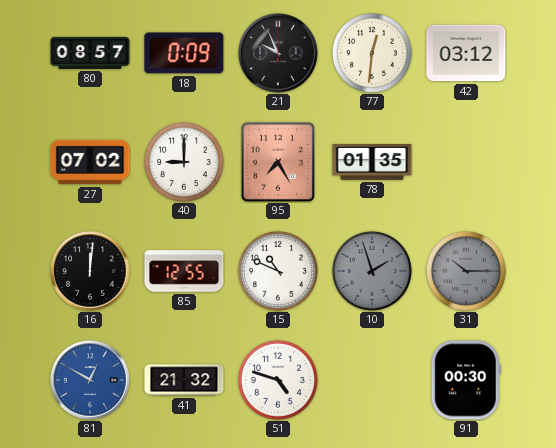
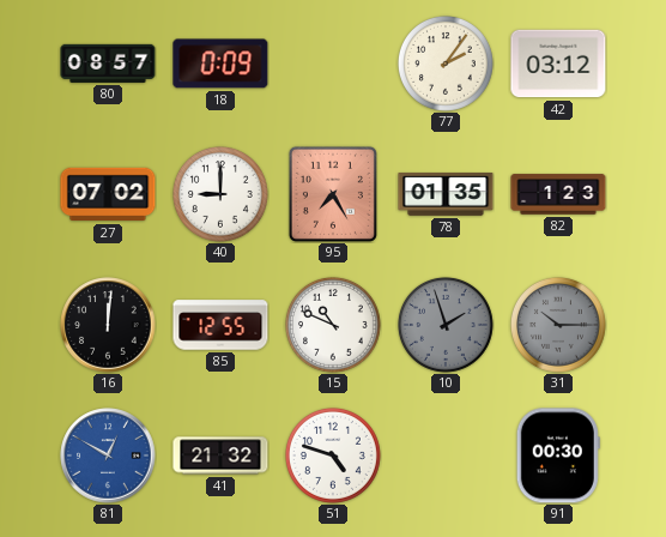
21: 9:56 -> none (278, 53)
77: 12:31 -> 2:06 (446, 64)
82: none -> 1:23 (558, 194)
